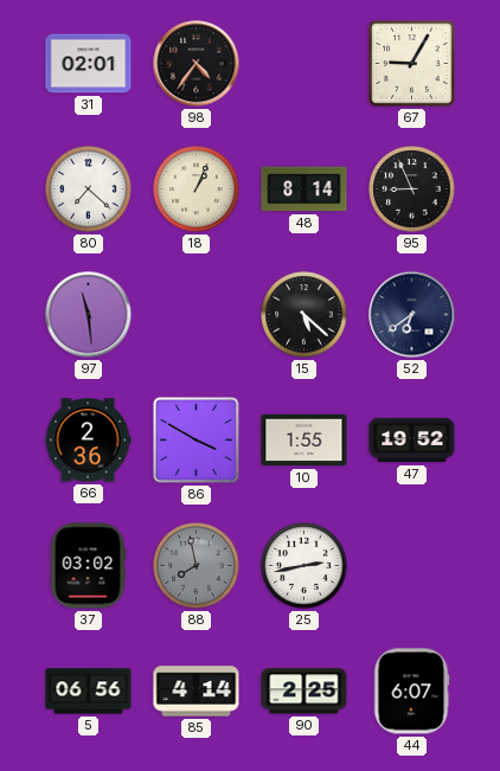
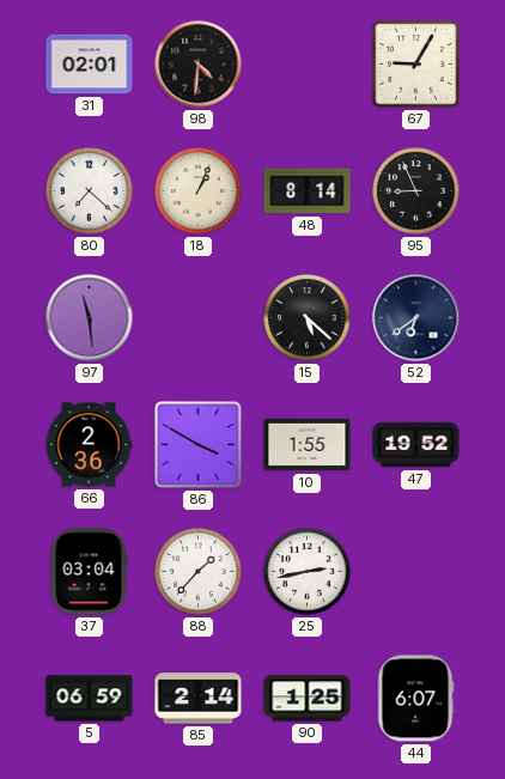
98: 4:36 -> 4:31 (199, 65)
37: 03:02 -> 03:04 (89, 572)
88: 7:58 -> 1:37 (199, 572)
88 dial: grey -> white (199, 572)
5: 06:56 -> 06:59 (90, 699)
85: 4:14 -> 2:14 (199, 699)
90: 2:25 -> 1:25 (308, 699)
